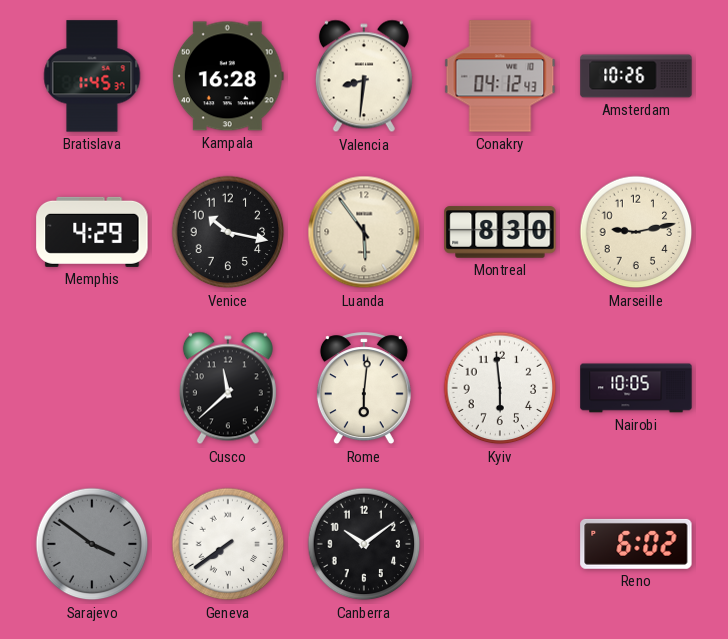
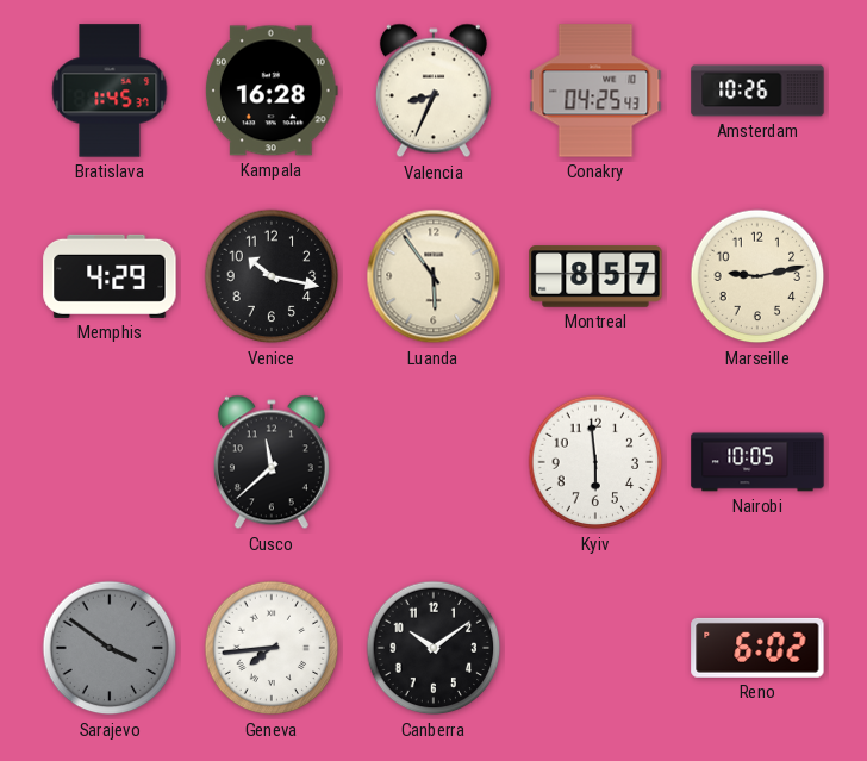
Valencia: 8:31 -> 8:34 (433, 91)
Conakry: 04:12 -> 04:25 (595, 91)
Montreal: 8:30 -> 8:57 (595, 276)
Rome: 6:01 -> none (364, 389)
Geneva: 7:39 -> 7:44 (272, 648)
